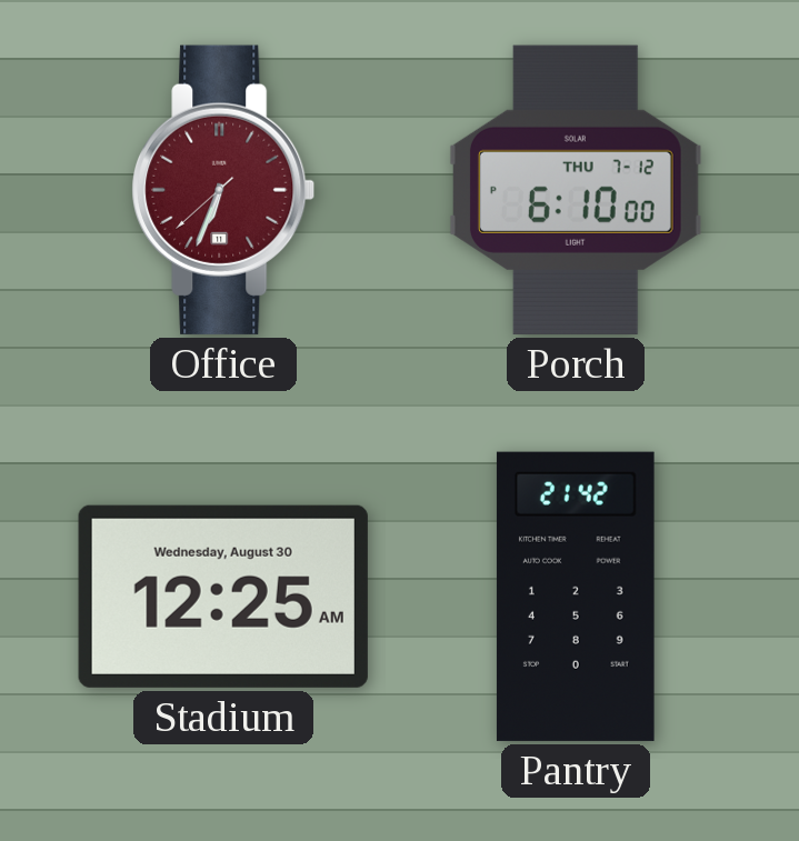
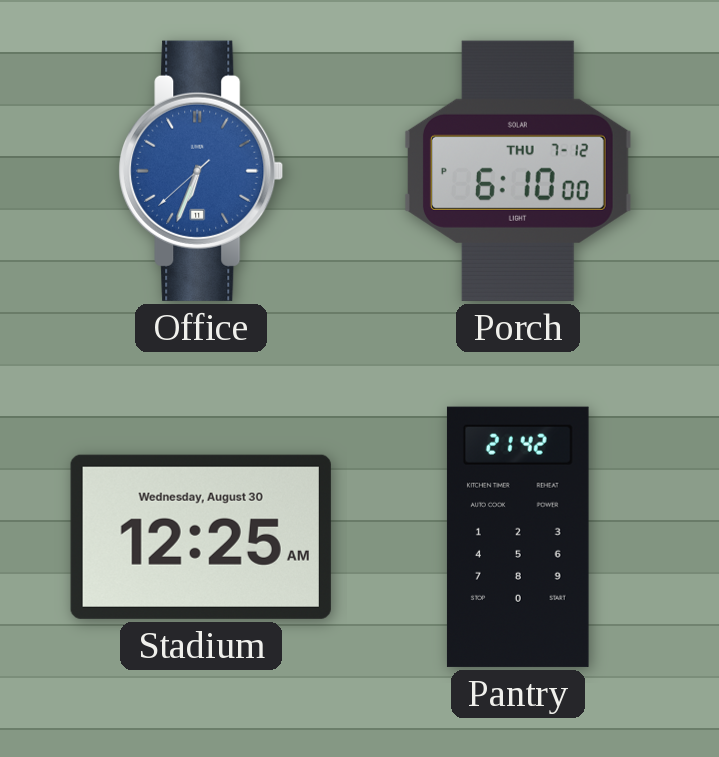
Office dial: burgundy -> blue (201, 171)
